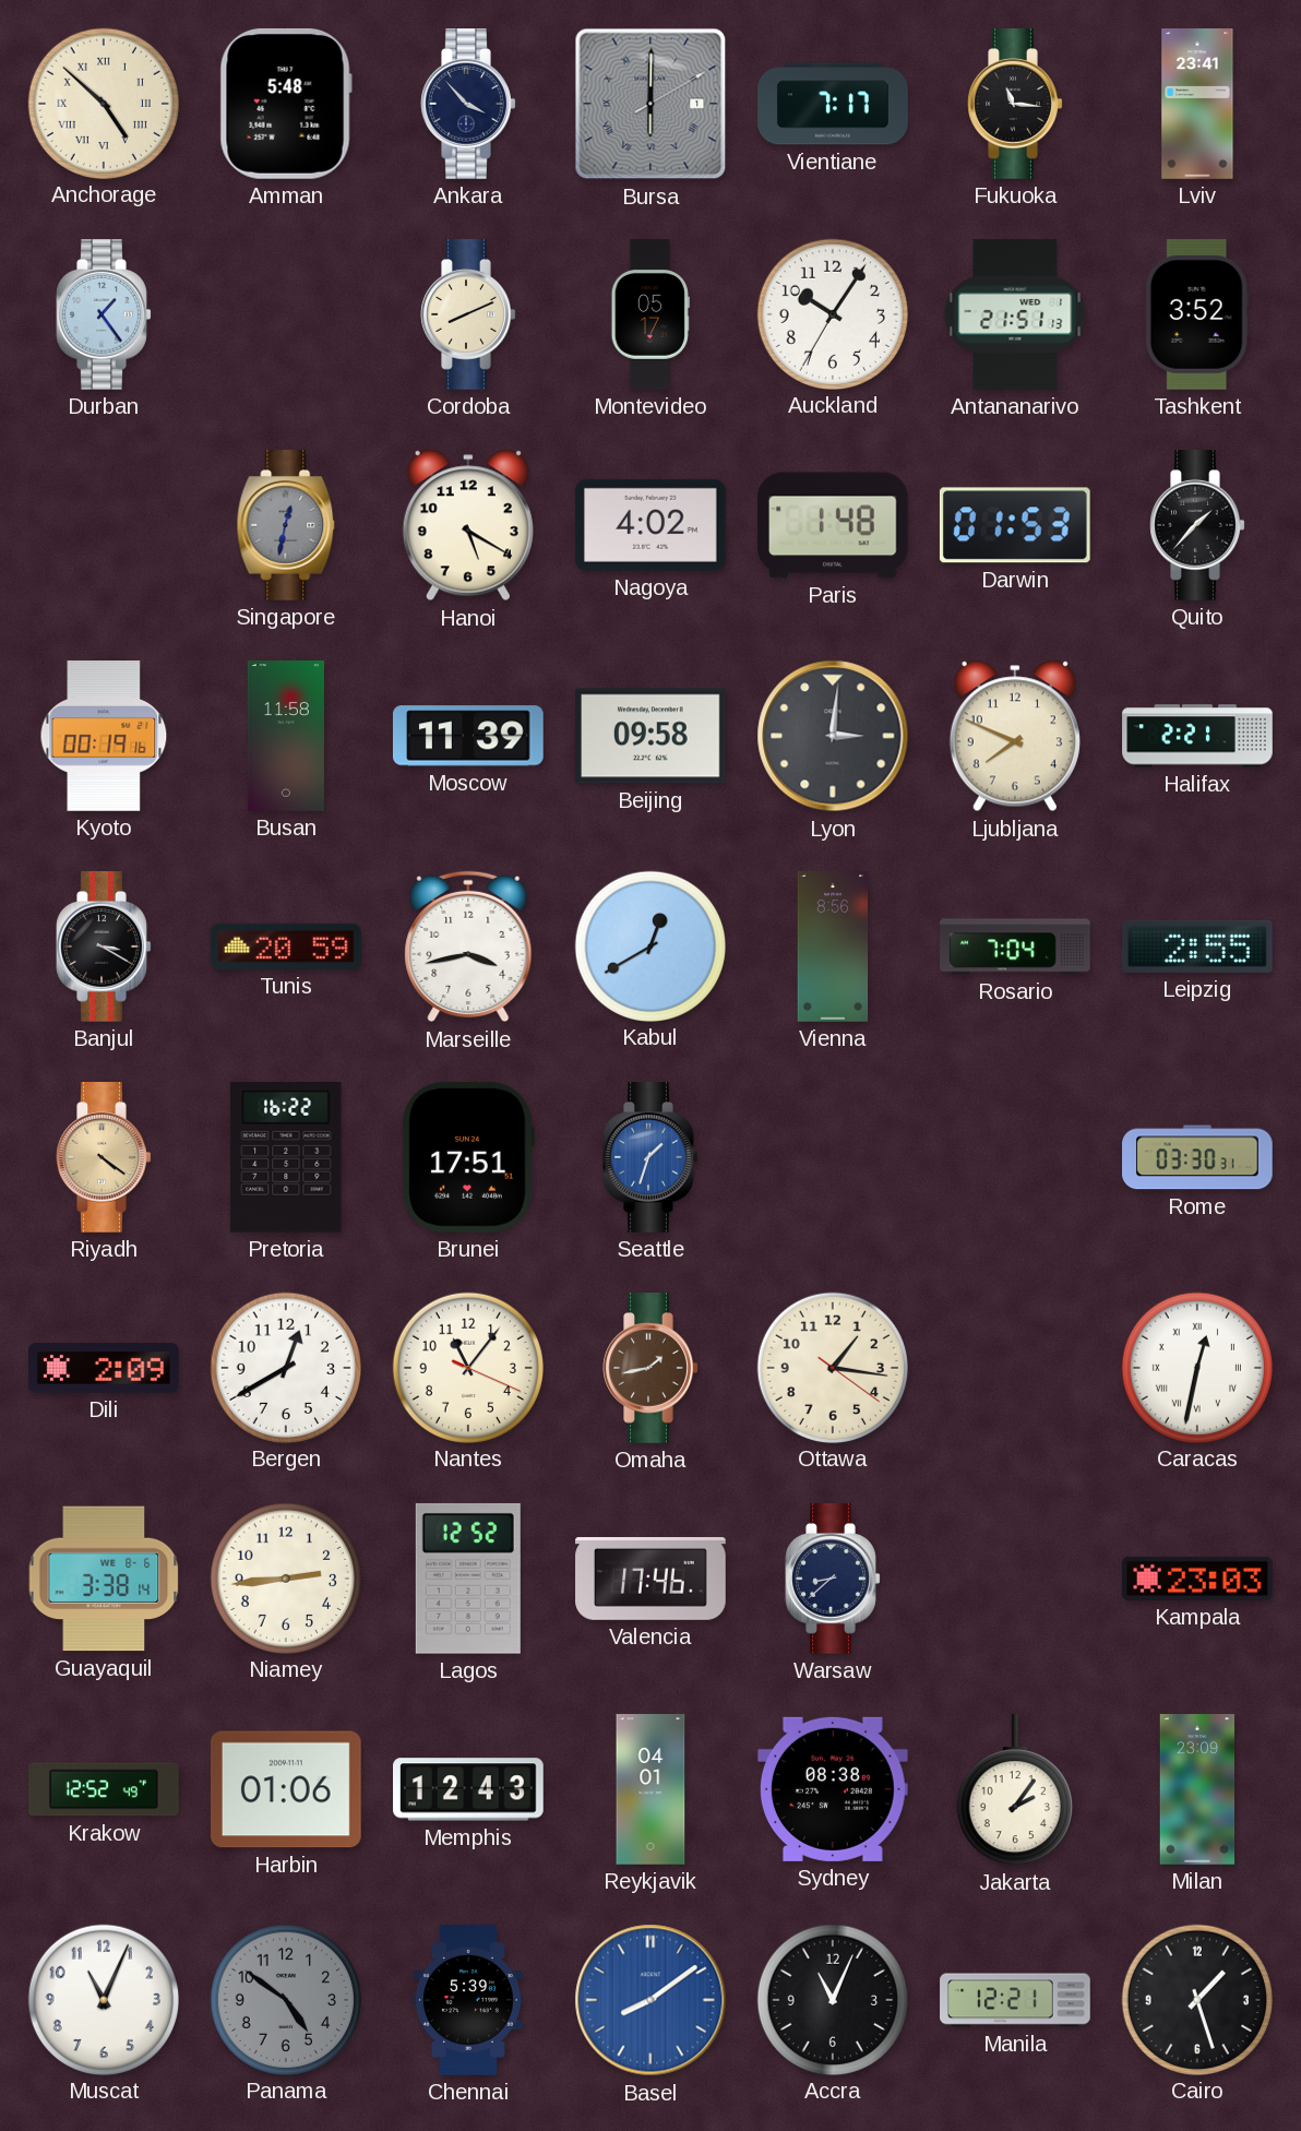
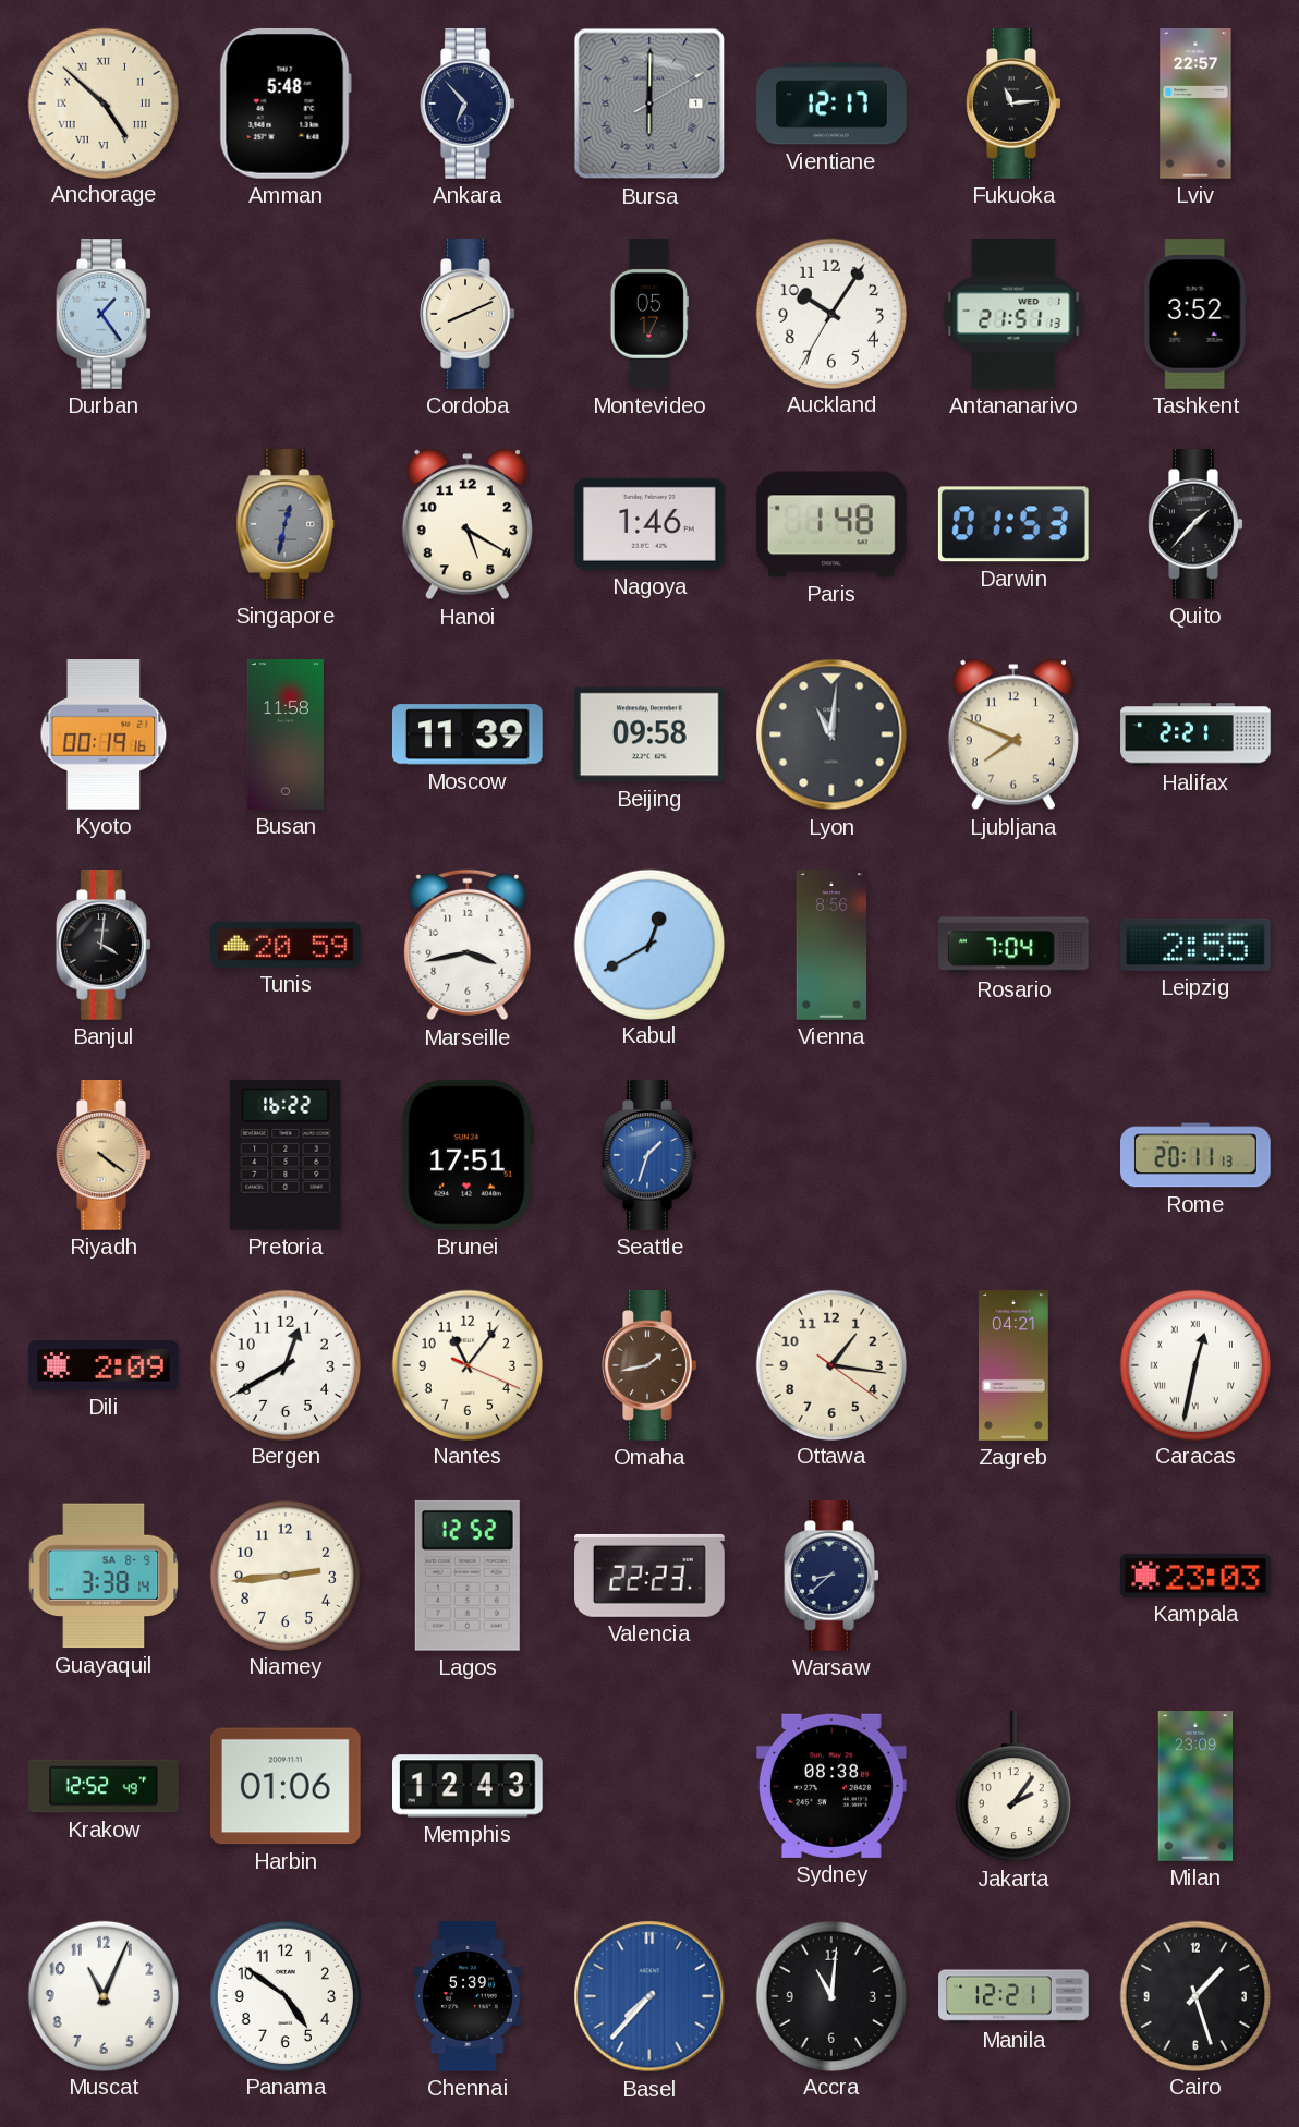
Ankara: 3:53 -> 6:53 (468, 105)
Vientiane: 7:17 -> 12:17 (831, 104)
Fukuoka: 11:16 -> 11:14 (1013, 105)
Lviv: 23:41 -> 22:57 (1195, 104)
Nagoya: 4:02 -> 1:46 (649, 524)
Lyon: 3:01 -> 11:01 (831, 734)
Banjul: 3:20 -> 4:01 (104, 946)
Rome: 03:30 -> 20:11 (1195, 1155)
Zagreb: none -> 04:21 (1013, 1365)
Guayaquil date: WE 8-6 -> SA 8-9 (104, 1576)
Valencia: 17:46 -> 22:23 (649, 1576)
Reykjavik: 04:01 -> none (650, 1789)
Panama dial: grey -> white (284, 1995)
Basel: 8:09 -> 7:37 (649, 1996)
Accra: 11:04 -> 11:01 (830, 1995)
